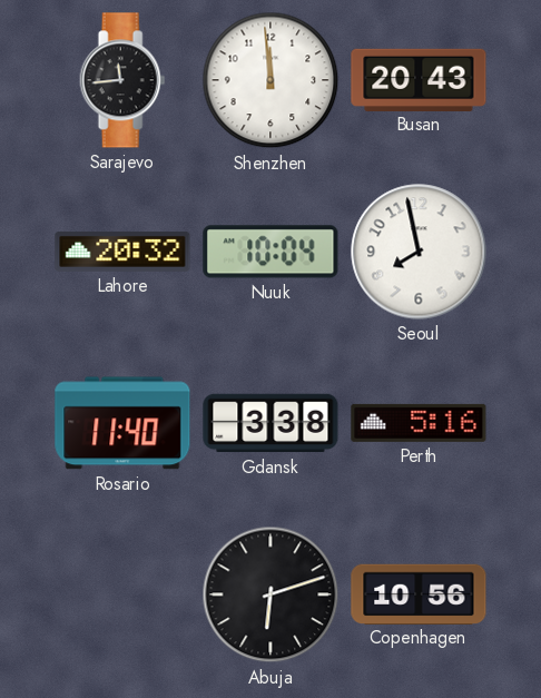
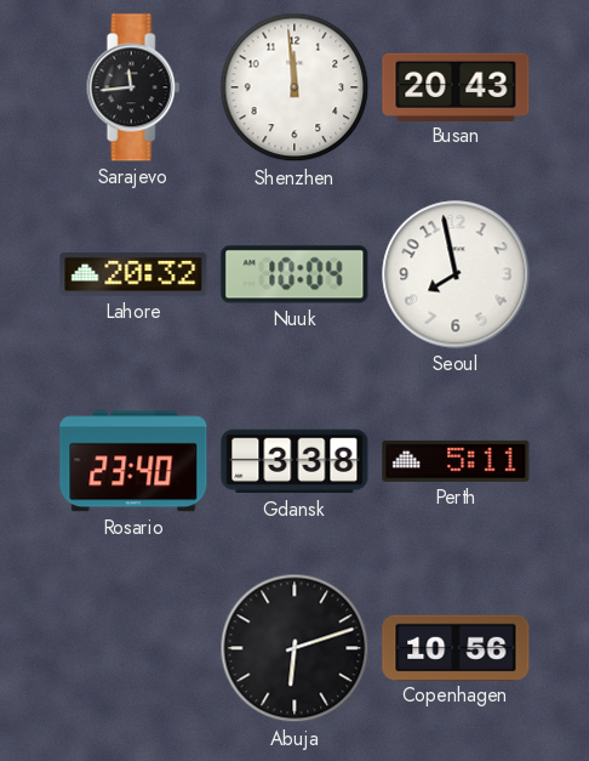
Rosario: 11:40 -> 23:40 (133, 461)
Perth: 5:16 -> 5:11 (456, 461)
